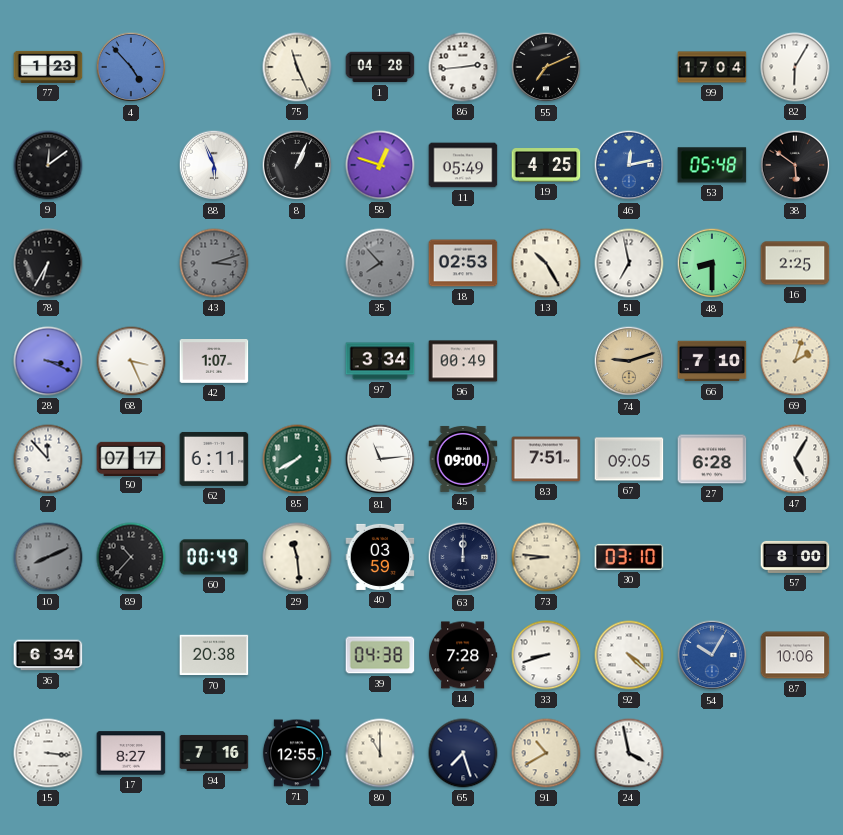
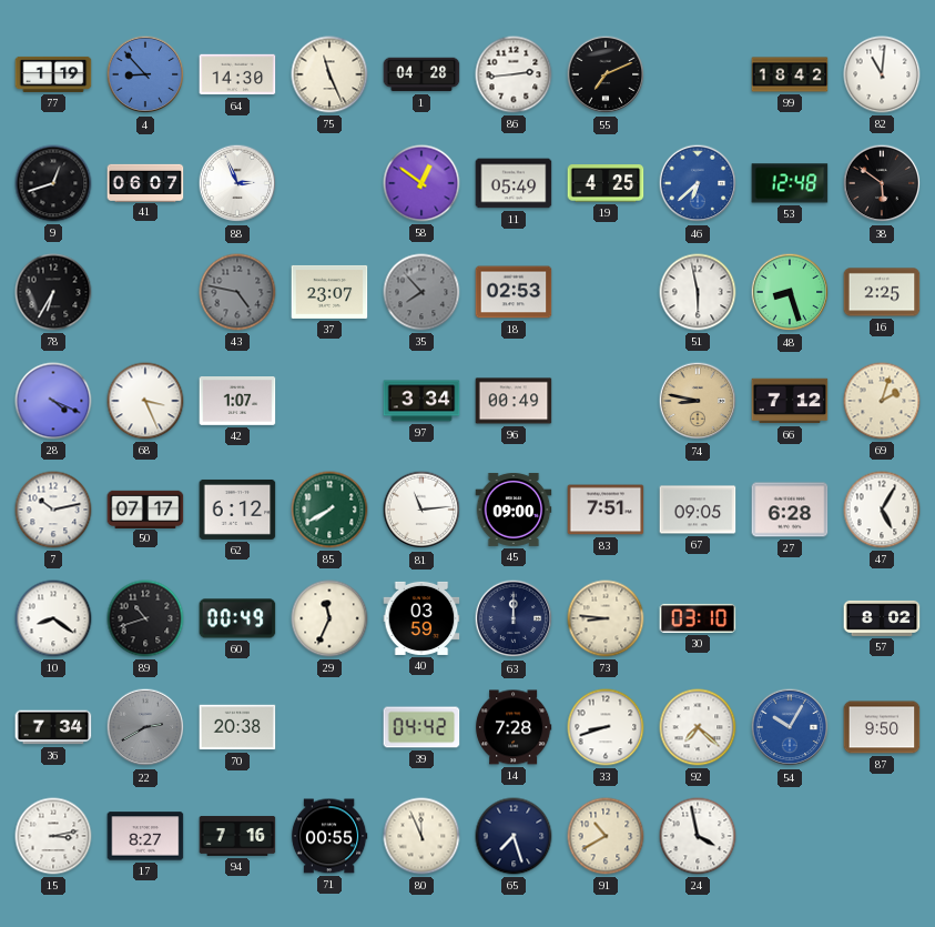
77: 1:23 -> 1:19 (53, 74)
4: 4:53 -> 8:53 (145, 74)
64: none -> 14:30 (237, 74)
99: 17:04 -> 18:42 (790, 74)
82: 6:05 -> 11:01 (882, 74)
9: 12:09 -> 12:42 (53, 183)
41: none -> 06:07 (145, 182)
88: 5:56 -> 2:56 (237, 183)
8: 1:04 -> none (297, 165)
58: 12:48 -> 12:51 (421, 183)
46: 12:13 -> 6:38 (698, 183)
53: 05:48 -> 12:48 (790, 183)
43: 3:12 -> 4:47 (237, 292)
37: none -> 23:07 (329, 292)
13: 10:25 -> none (546, 263)
51: 6:58 -> 5:58 (698, 292)
48: 8:30 -> 8:27 (790, 292)
28: 3:19 -> 4:19 (53, 401)
74: 9:12 -> 8:47 (698, 401)
66: 7:10 -> 7:12 (790, 401)
7: 11:53 -> 10:13 (53, 510)
62: 6:11 -> 6:12 (237, 510)
10: 8:11 -> 8:21 (53, 618)
10 dial: grey -> white (53, 618)
89: 10:37 -> 10:42 (145, 618)
29: 11:29 -> 11:34 (329, 618)
57: 8:00 -> 8:02 (882, 618)
36: 6:34 -> 7:34 (53, 727)
22: none -> 2:40 (145, 727)
39: 04:38 -> 04:42 (421, 727)
92: 4:22 -> 7:22 (698, 727)
87: 10:06 -> 9:50 (882, 727)
15: 3:16 -> 3:13 (53, 836)
71: 12:55 -> 00:55 (329, 836)
80: 11:00 -> 11:56 (421, 836)
